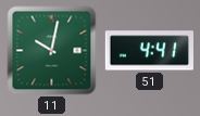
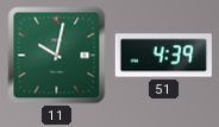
51: 4:41 -> 4:39 (163, 56)
